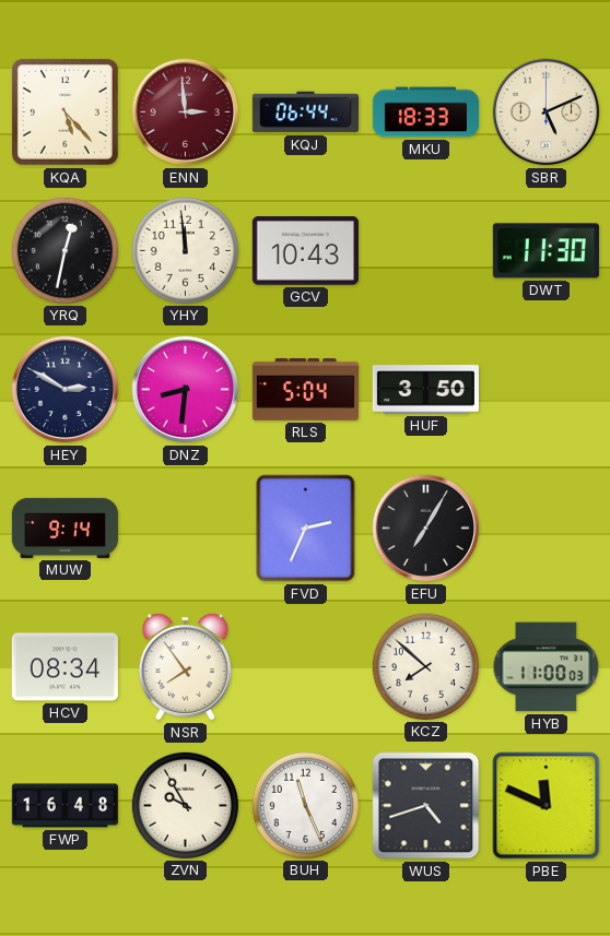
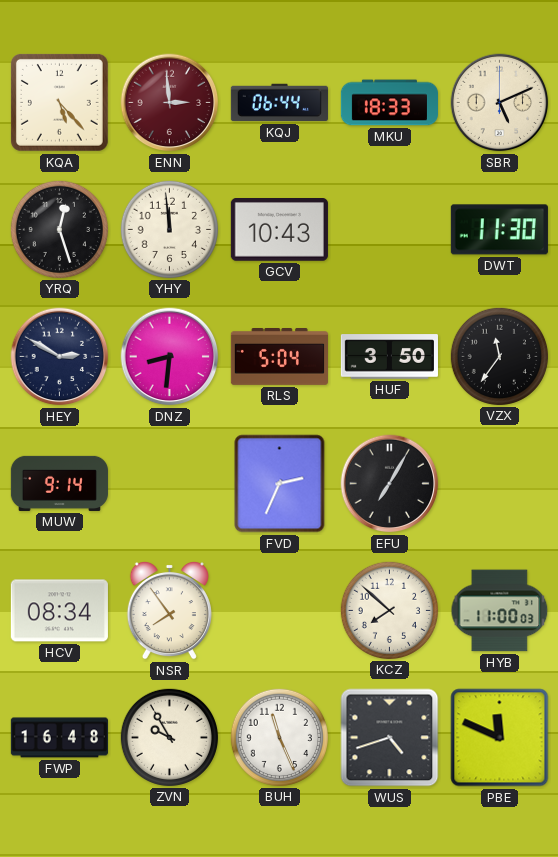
YRQ: 12:32 -> 12:27 (59, 229)
VZX: none -> 11:36 (499, 356)
